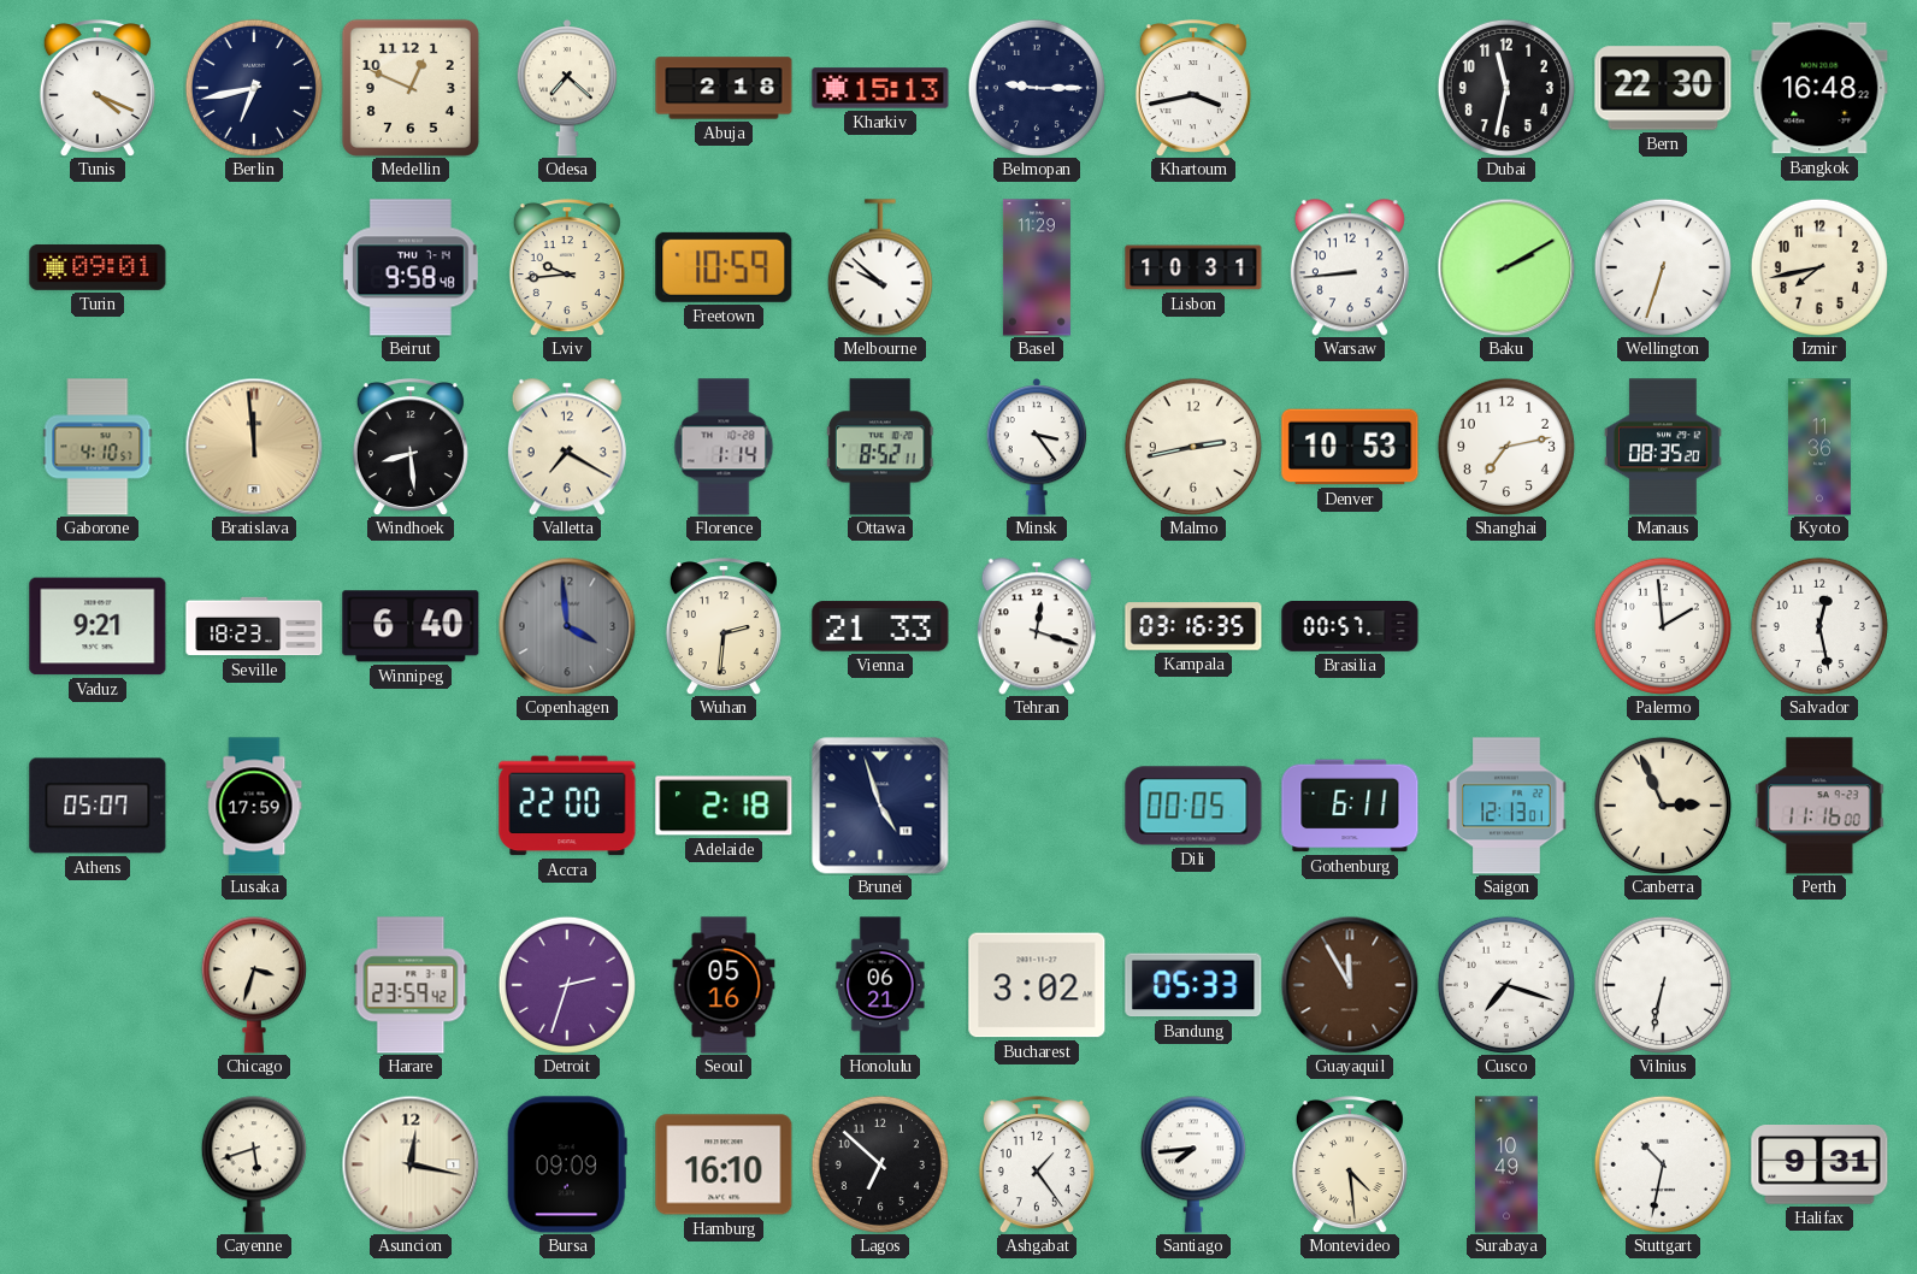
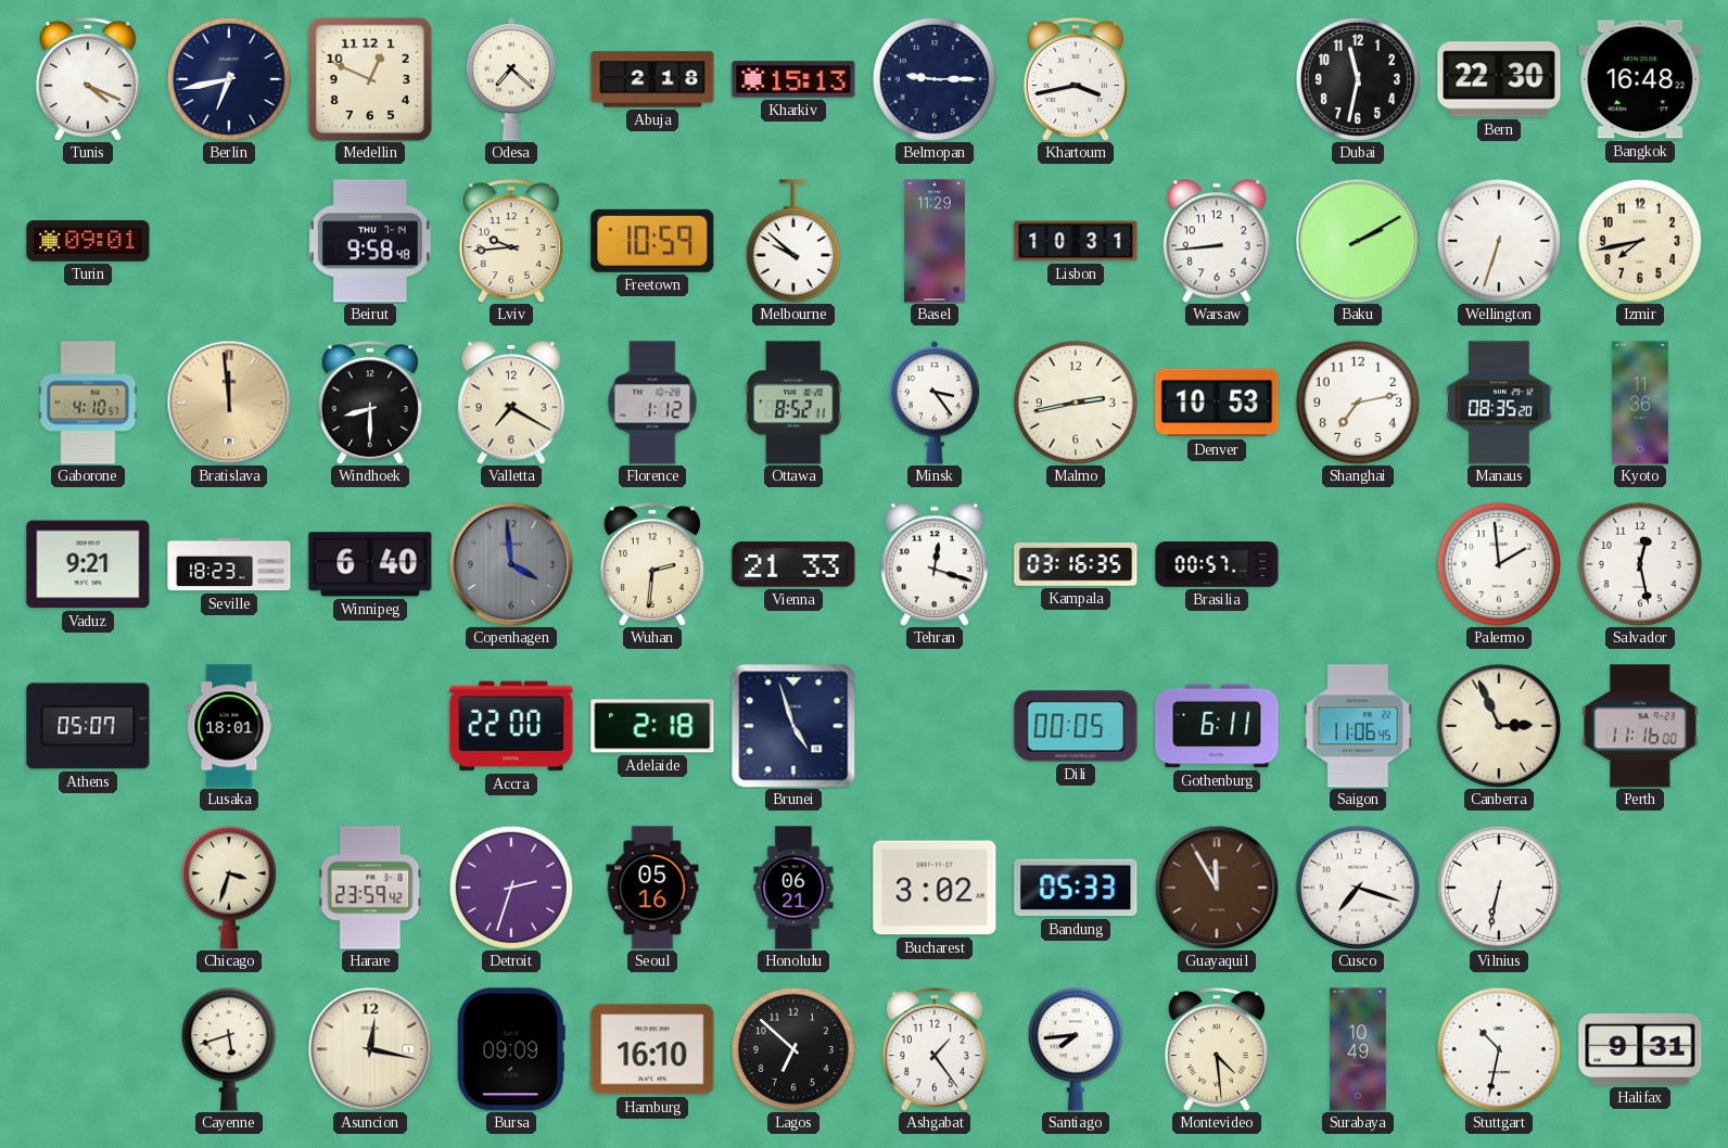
Windhoek: 8:29 -> 8:30 (370, 403)
Florence: 1:14 -> 1:12 (652, 403)
Lusaka: 17:59 -> 18:01 (229, 726)
Saigon: 12:13 -> 11:06 (1358, 726)
